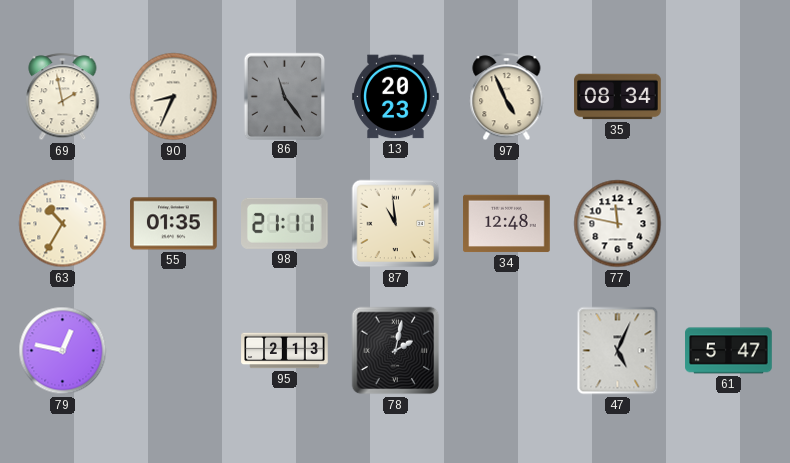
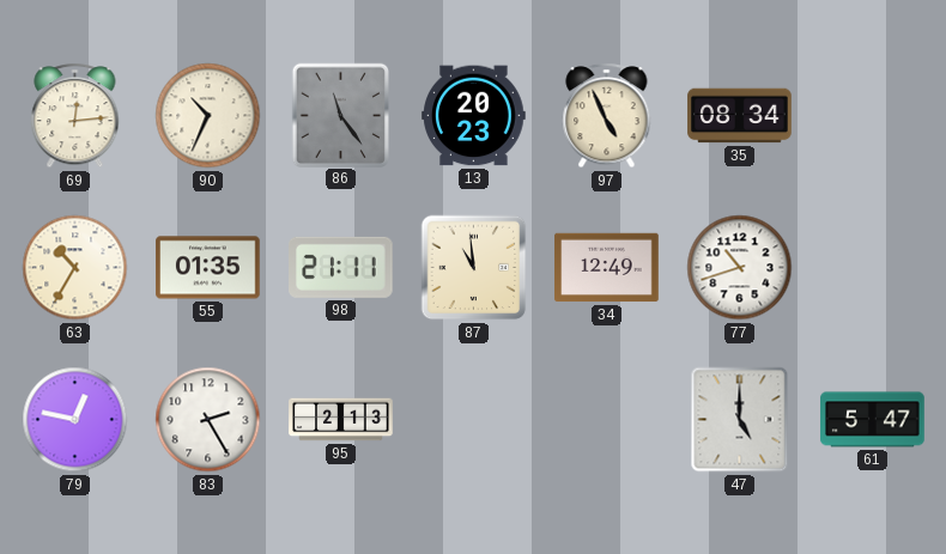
69: 1:58 -> 12:14 (75, 116)
90: 8:34 -> 10:34 (208, 116)
34: 12:48 -> 12:49 (607, 268)
77: 11:47 -> 10:42 (740, 268)
83: none -> 2:25 (208, 420)
78: 2:02 -> none (396, 351)
47: 5:04 -> 5:00 (740, 420)
